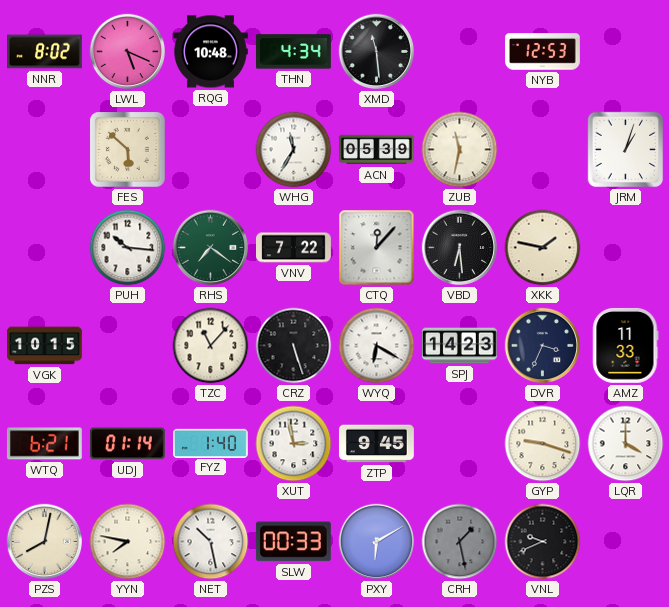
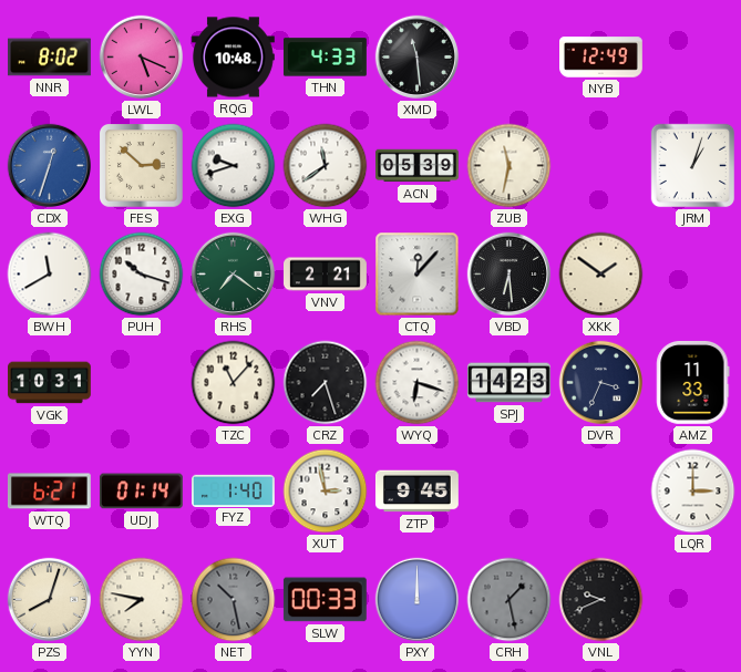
THN: 4:34 -> 4:33 (325, 58)
NYB: 12:53 -> 12:49 (601, 58)
CDX: none -> 12:33 (50, 166)
FES: 5:52 -> 2:52 (142, 166)
EXG: none -> 9:42 (234, 166)
WHG: 11:35 -> 11:39 (326, 166)
BWH: none -> 11:40 (50, 275)
PUH: 10:16 -> 10:18 (142, 275)
VNV: 7:22 -> 2:21 (326, 275)
XKK: 1:47 -> 1:51 (601, 275)
VGK: 10:15 -> 10:31 (50, 383)
CRZ: 5:27 -> 7:27 (326, 383)
WYQ: 6:20 -> 6:18 (418, 383)
GYP: 9:18 -> none (543, 444)
LQR: 4:00 -> 3:00 (693, 492)
PZS: 8:02 -> 8:03 (50, 600)
NET dial: white -> grey (234, 600)
PXY: 6:10 -> 12:00 (418, 600)
